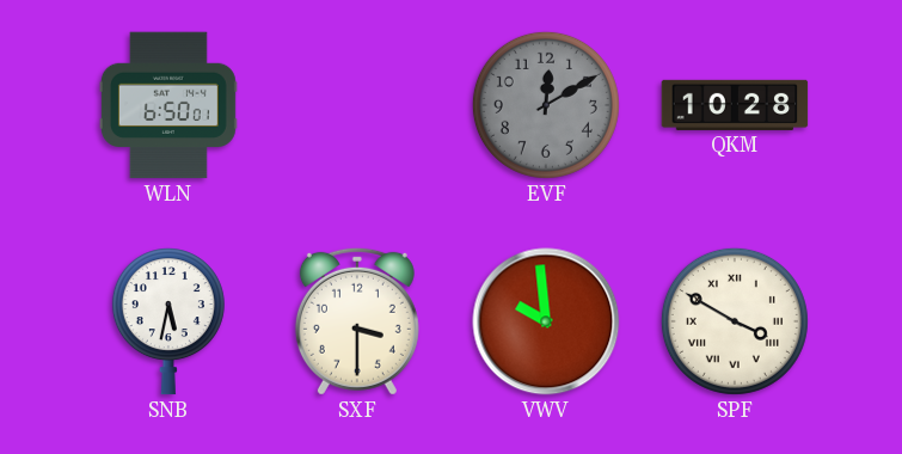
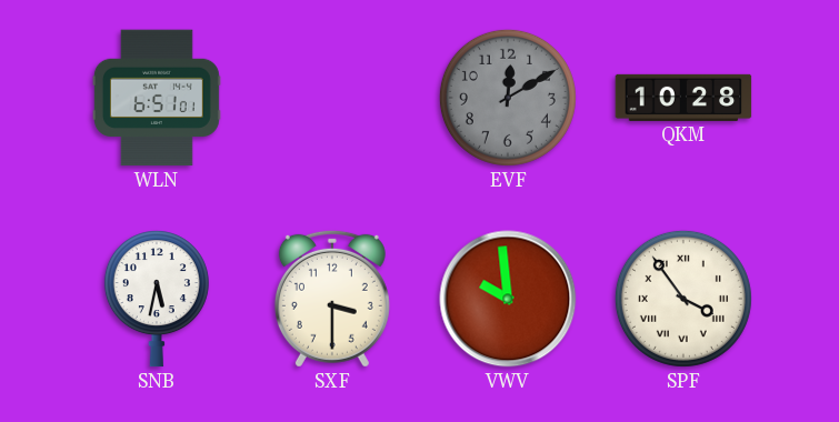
WLN: 6:50 -> 6:51 (157, 98)
SPF: 3:50 -> 3:54 (683, 299)
